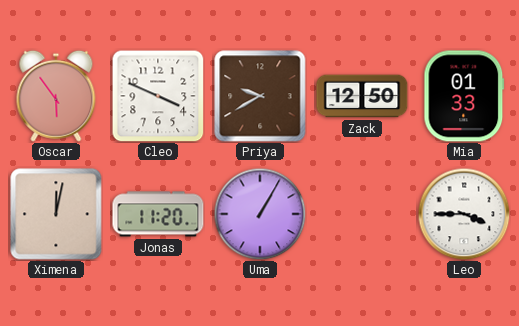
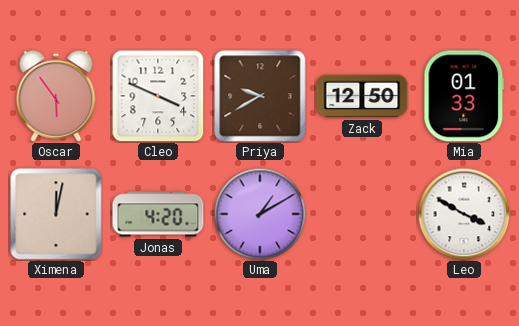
Jonas: 11:20 -> 4:20 (158, 214)
Uma: 1:05 -> 1:10 (260, 214)
Leo: 3:45 -> 3:50 (464, 214)
